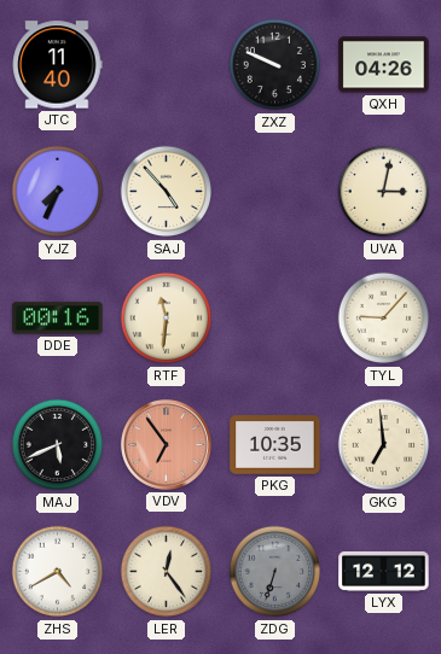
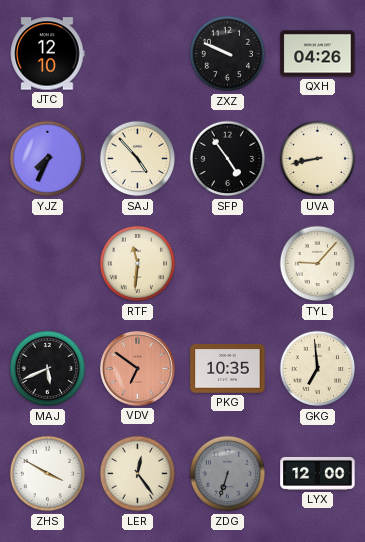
JTC: 11:40 -> 12:10 (47, 54)
SFP: none -> 4:54 (228, 159)
UVA: 3:02 -> 8:43 (318, 159)
DDE: 00:16 -> none (58, 319)
VDV: 6:54 -> 6:51 (137, 368)
ZHS: 4:40 -> 3:50 (48, 474)
LYX: 12:12 -> 12:00 (318, 473)
